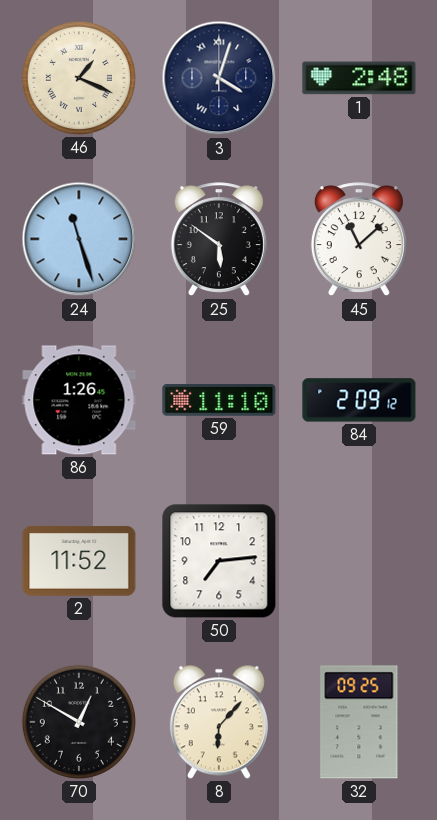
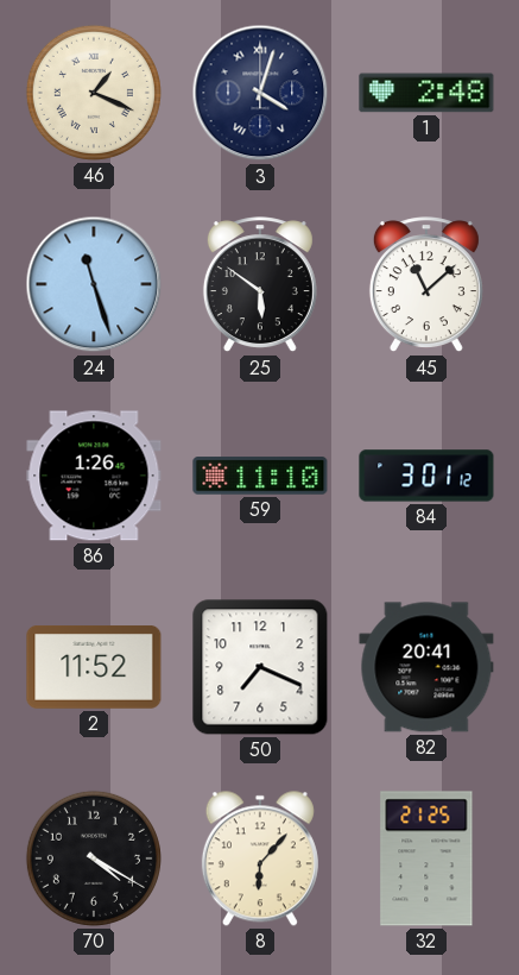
84: 2:09 -> 3:01 (426, 476)
50: 7:14 -> 7:19 (260, 667)
82: none -> 20:41 (426, 667)
70: 12:50 -> 4:20 (94, 858)
32: 09:25 -> 21:25 (426, 858)
